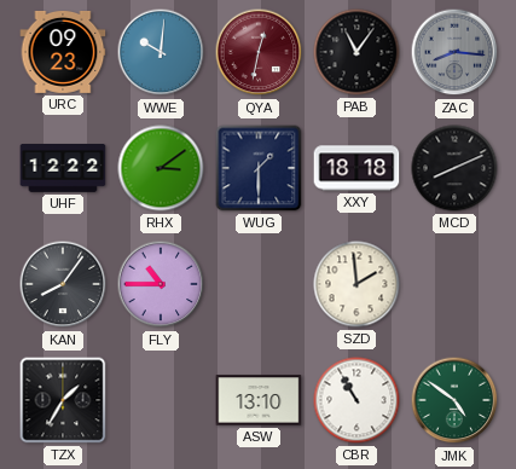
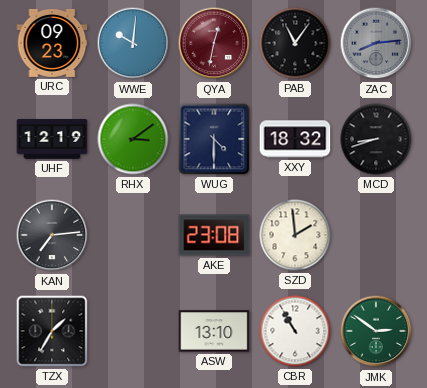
ZAC: 8:16 -> 8:14 (376, 43)
UHF: 12:22 -> 12:19 (52, 140)
WUG: 1:30 -> 4:30 (214, 139)
XXY: 18:18 -> 18:32 (295, 139)
MCD: 8:11 -> 8:42 (376, 139)
KAN: 8:06 -> 7:14 (52, 235)
FLY: 10:45 -> none (161, 284)
AKE: none -> 23:08 (214, 235)
JMK: 4:51 -> 2:51 (376, 331)
